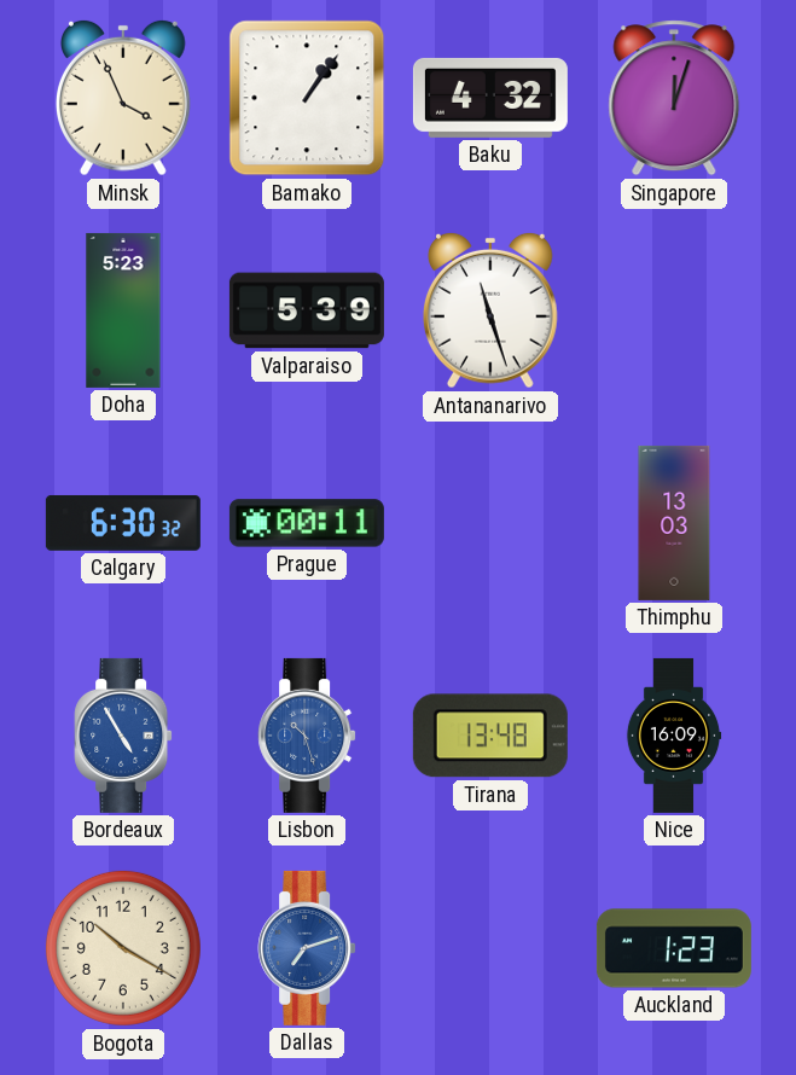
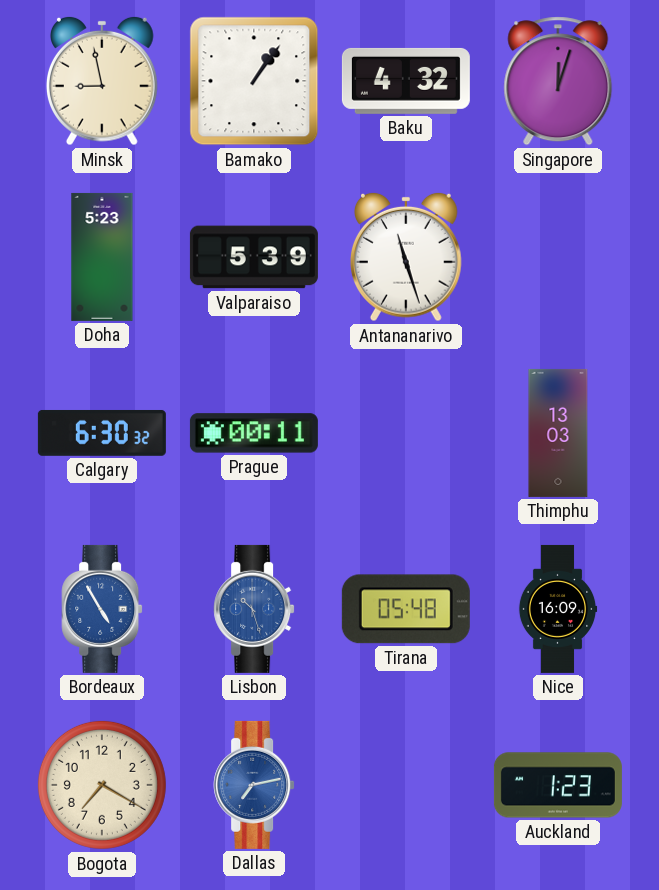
Minsk: 3:56 -> 8:58 (103, 81)
Tirana: 13:48 -> 05:48 (406, 609)
Bogota: 10:20 -> 7:20 (102, 785)
Dallas: 7:12 -> 7:13 (254, 785)
